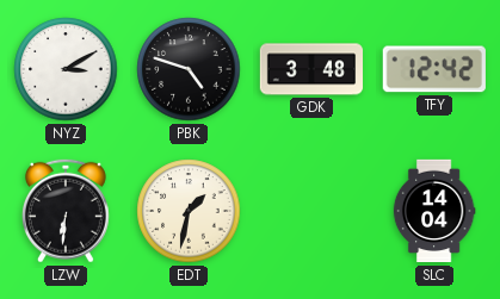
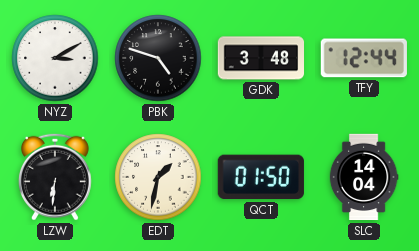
TFY: 12:42 -> 12:44 (364, 58)
QCT: none -> 01:50 (261, 177)
